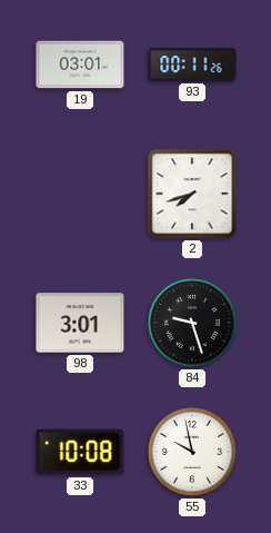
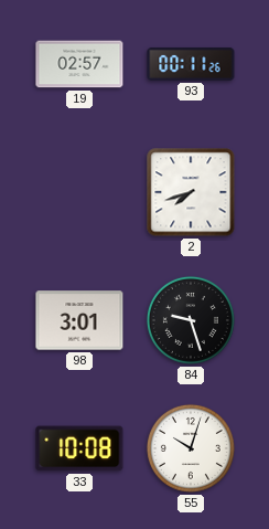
19: 03:01 -> 02:57 (79, 64)
55: 9:58 -> 10:03 (191, 448)
